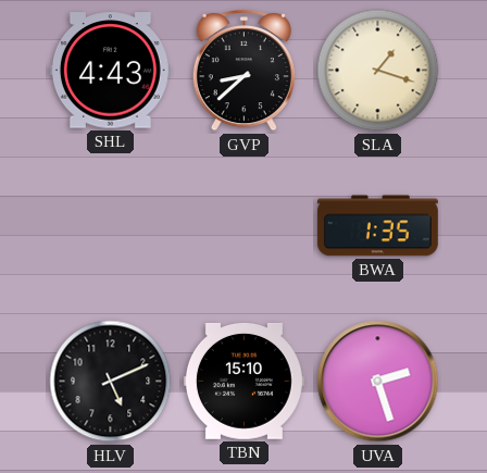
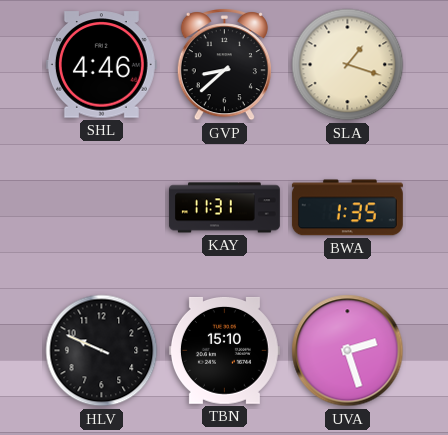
SHL: 4:43 -> 4:46 (101, 65)
KAY: none -> 11:31 (224, 208)
HLV: 5:11 -> 9:49 (102, 351)
